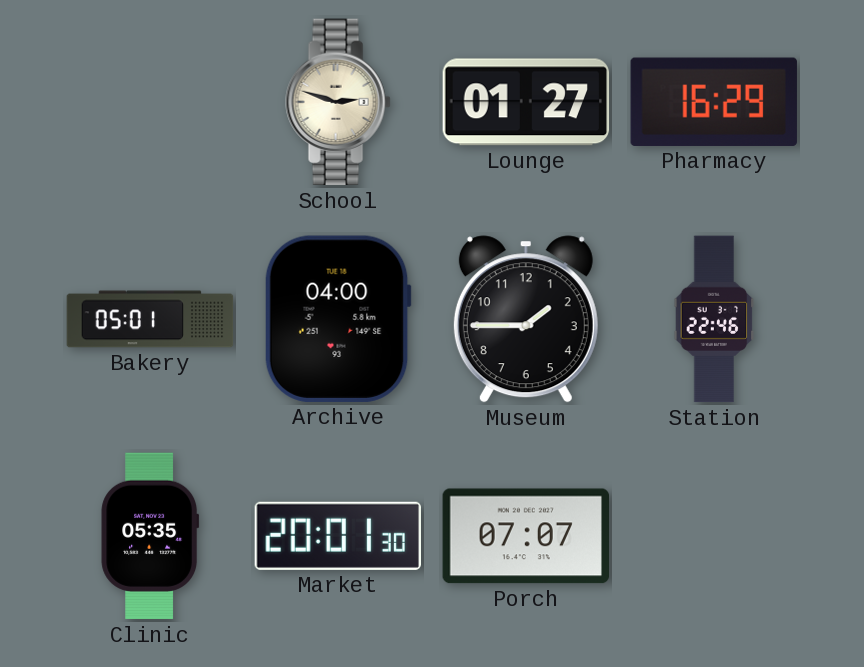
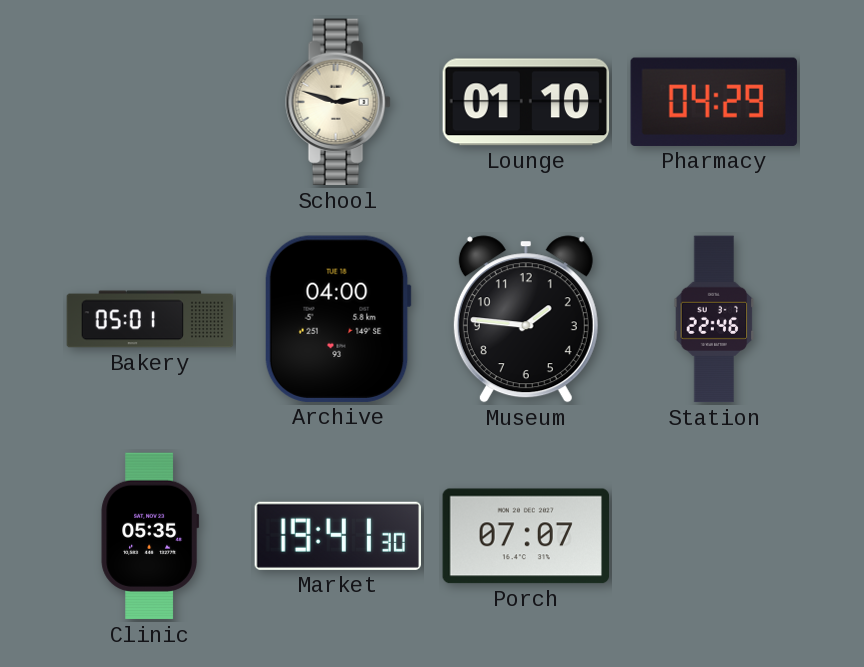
Lounge: 01:27 -> 01:10 (526, 102)
Pharmacy: 16:29 -> 04:29 (714, 102)
Museum: 1:45 -> 1:46 (526, 319)
Market: 20:01 -> 19:41 (337, 536)
